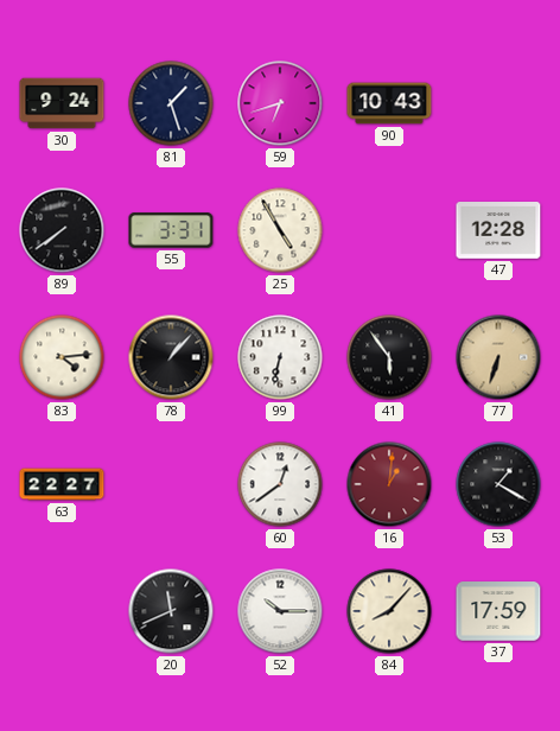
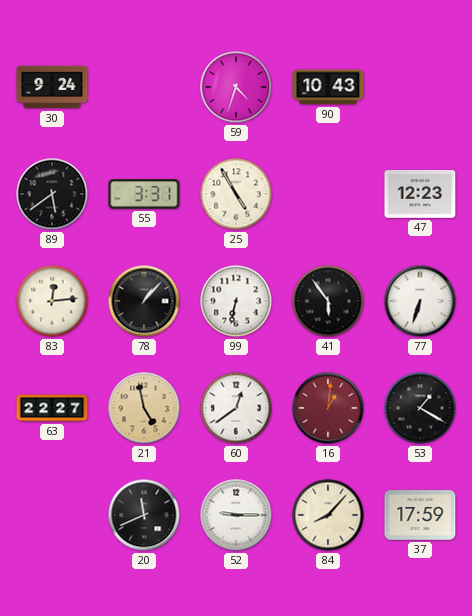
81: 1:27 -> none (171, 103)
59: 6:42 -> 4:33 (236, 87)
89: 7:39 -> 5:39 (52, 194)
47: 12:28 -> 12:23 (420, 195)
83: 4:14 -> 12:14 (52, 301)
77 dial: champagne -> white (420, 301)
21: none -> 4:58 (144, 408)
52: 10:15 -> 9:15 (236, 515)
